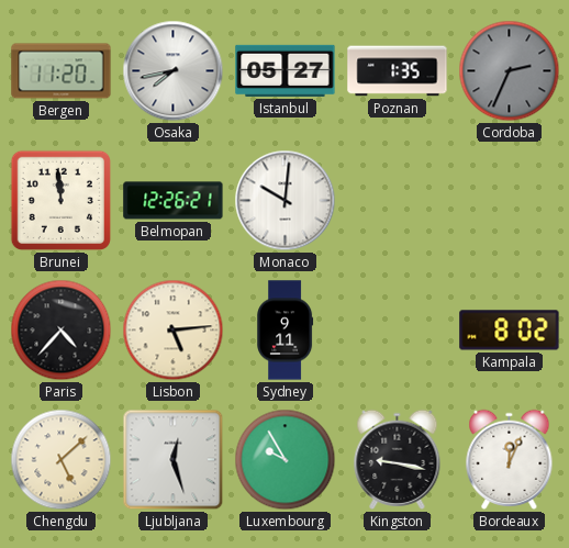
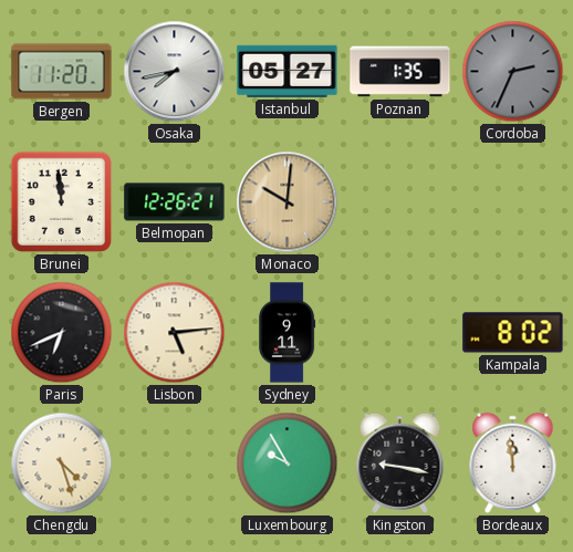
Monaco dial: white -> champagne (288, 202)
Paris: 4:37 -> 6:41 (62, 333)
Chengdu: 5:08 -> 4:27 (62, 464)
Ljubljana: 12:27 -> none (174, 460)
Bordeaux: 12:04 -> 11:59 (513, 462)
